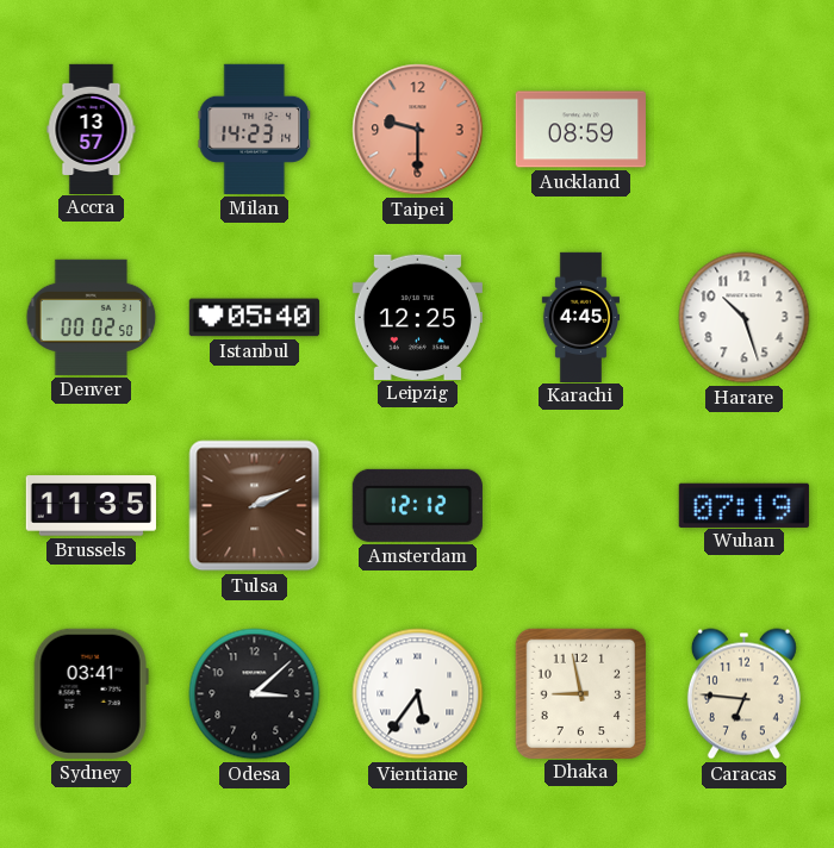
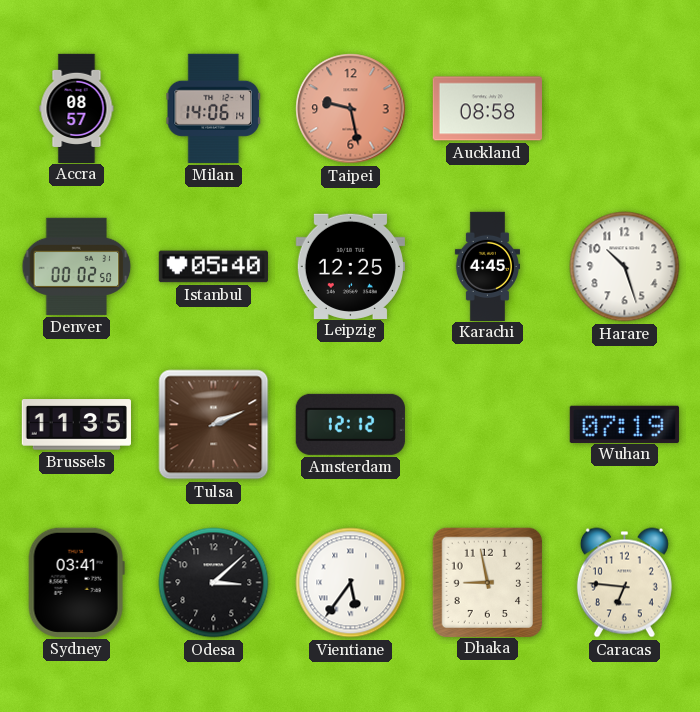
Accra: 13:57 -> 08:57 (77, 108)
Milan: 14:23 -> 14:06 (213, 108)
Taipei: 9:30 -> 9:28 (351, 109)
Auckland: 08:59 -> 08:58 (487, 109)
